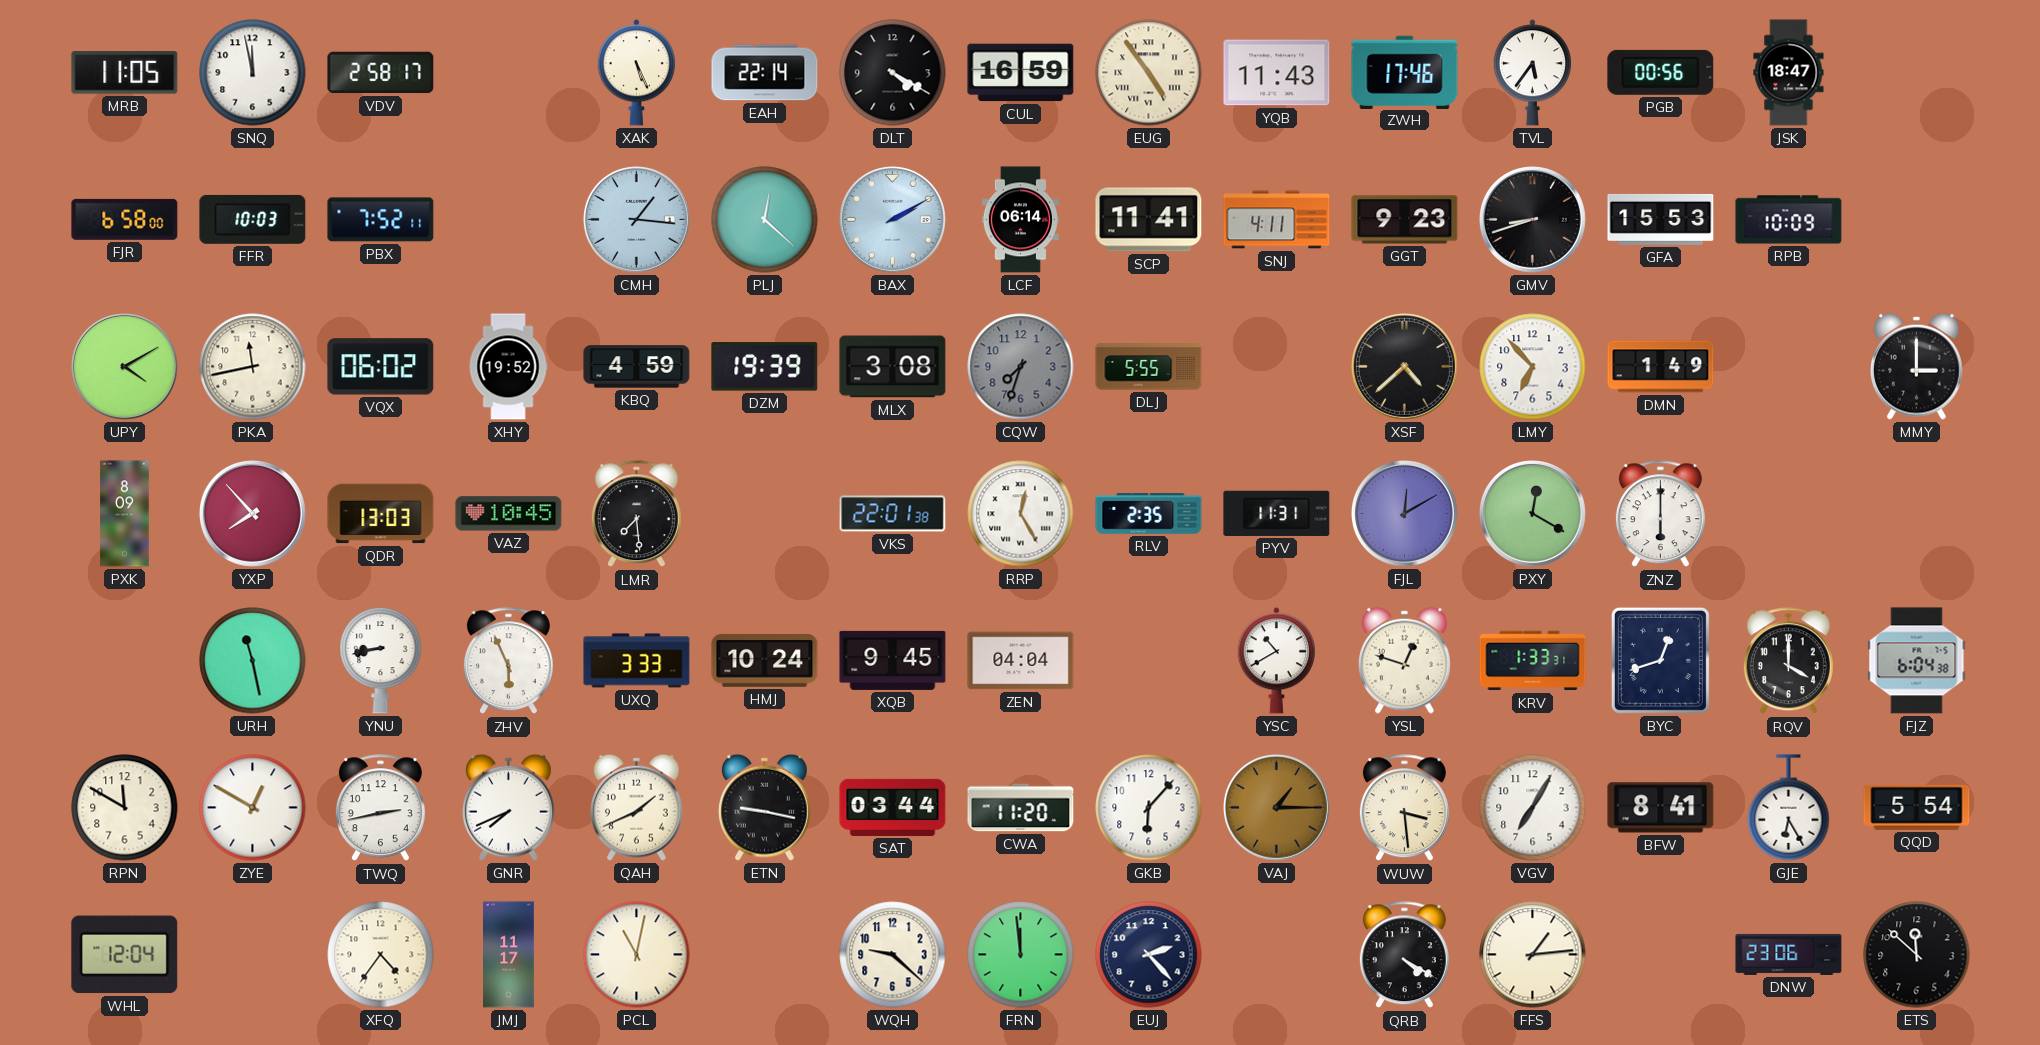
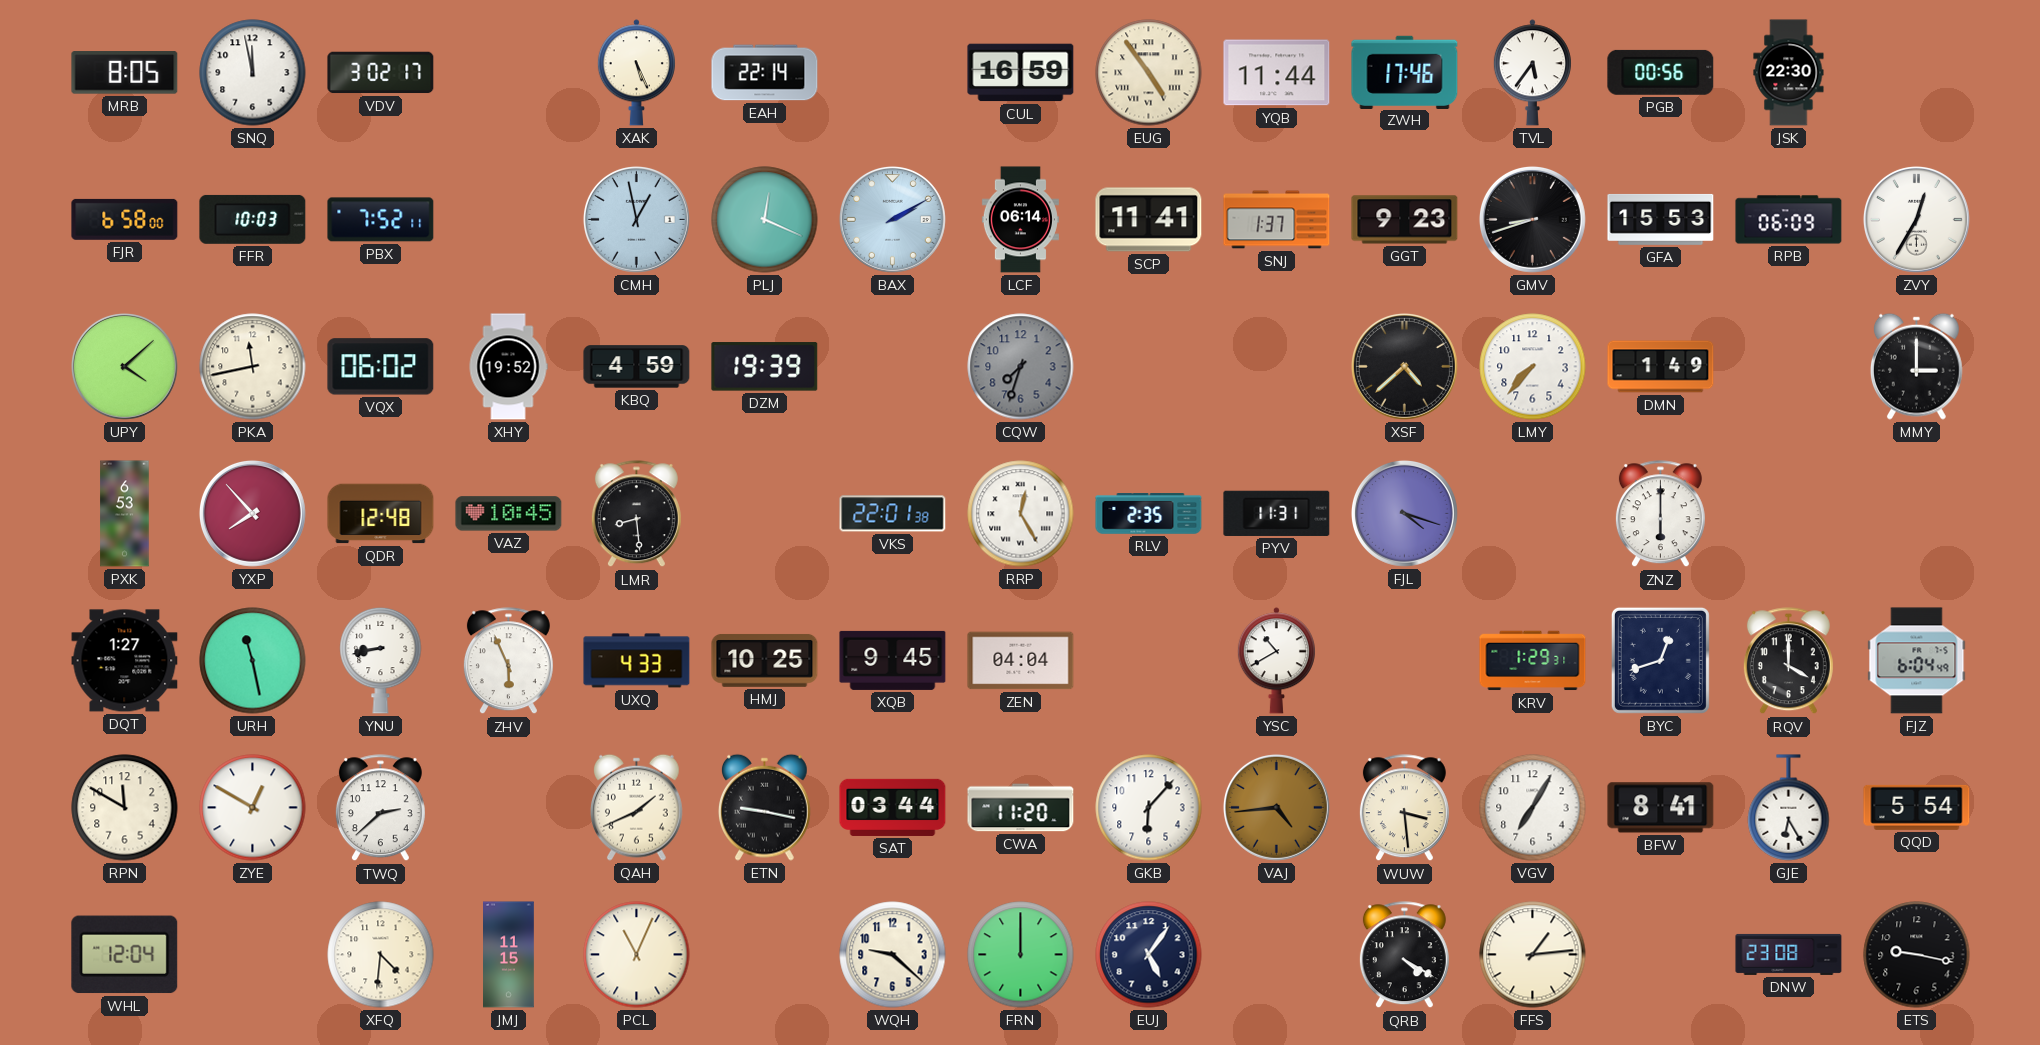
MRB: 11:05 -> 8:05 (125, 73)
VDV: 2:58 -> 3:02 (381, 73)
DLT: 4:20 -> none (893, 73)
YQB: 11:43 -> 11:44 (1277, 73)
JSK: 18:47 -> 22:30 (1789, 73)
CMH: 1:16 -> 12:58 (636, 219)
PLJ: 12:22 -> 12:19 (765, 220)
SNJ: 4:11 -> 1:37 (1277, 220)
RPB: 10:09 -> 06:09 (1789, 220)
ZVY: none -> 12:35 (1916, 219)
UPY: 4:10 -> 4:08 (124, 366)
MLX: 3:08 -> none (893, 367)
DLJ: 5:55 -> none (1149, 367)
LMY: 6:53 -> 7:37 (1533, 367)
PXK: 8:09 -> 6:53 (125, 514)
QDR: 13:03 -> 12:48 (381, 514)
LMR: 7:29 -> 8:29 (636, 514)
FJL: 12:10 -> 4:18 (1404, 513)
PXY: 12:20 -> none (1532, 513)
DQT: none -> 1:27 (125, 661)
UXQ: 3:33 -> 4:33 (637, 661)
HMJ: 10:24 -> 10:25 (765, 660)
YSL: 12:48 -> none (1405, 660)
KRV: 1:33 -> 1:29 (1533, 661)
FJZ: 6:04:38 -> 6:04:49 (1917, 661)
TWQ: 2:43 -> 2:38 (380, 808)
GNR: 7:41 -> none (509, 807)
VAJ: 1:15 -> 4:44 (1276, 807)
XFQ: 4:36 -> 4:31 (381, 955)
JMJ: 11:17 -> 11:15 (509, 955)
PCL: 11:02 -> 11:04 (637, 955)
FRN: 11:59 -> 12:00 (1021, 955)
EUJ: 2:23 -> 5:06 (1149, 955)
DNW: 23:06 -> 23:08 (1789, 954)
ETS: 11:52 -> 9:17 (1917, 955)
